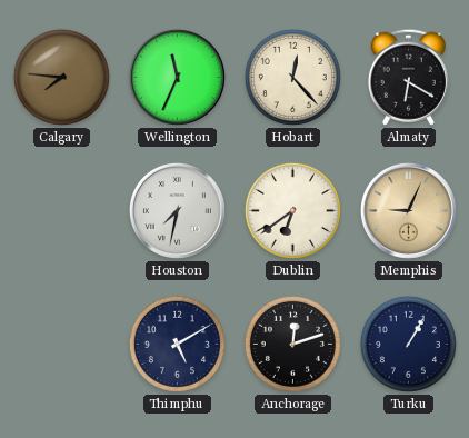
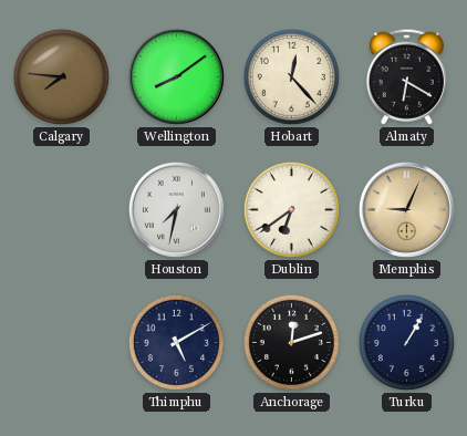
Wellington: 11:34 -> 8:09 (176, 76)
